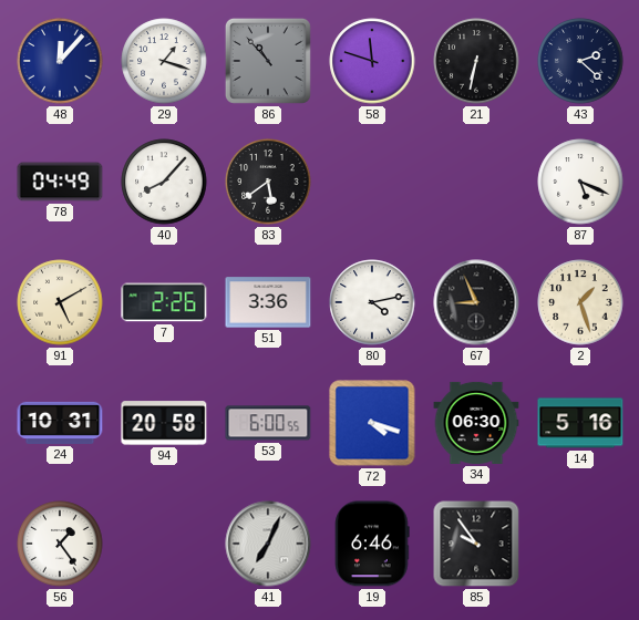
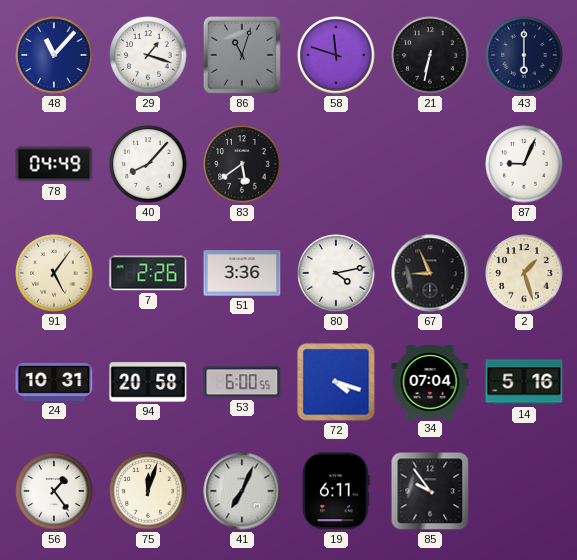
48: 12:07 -> 11:07 (54, 55)
86: 10:53 -> 11:03 (242, 55)
43: 2:22 -> 6:00 (524, 55)
87: 5:19 -> 9:04 (524, 164)
91: 5:10 -> 5:06 (54, 273)
34: 06:30 -> 07:04 (430, 382)
75: none -> 12:03 (148, 491)
19: 6:46 -> 6:11 (336, 491)
